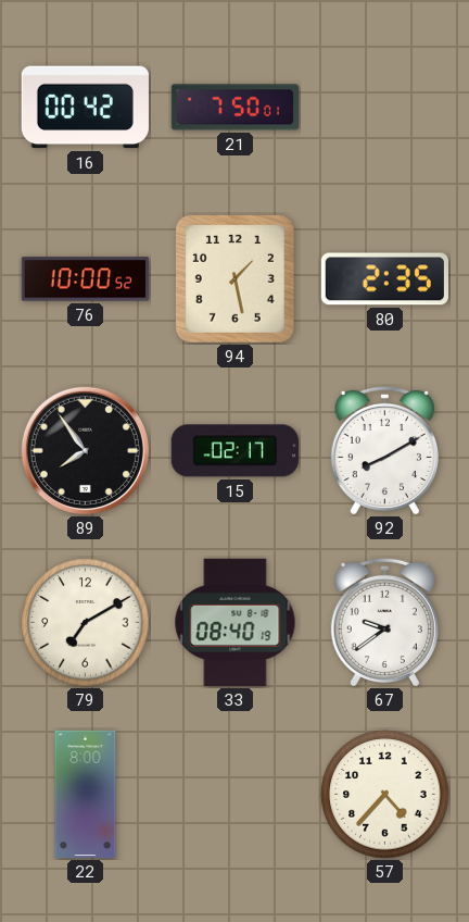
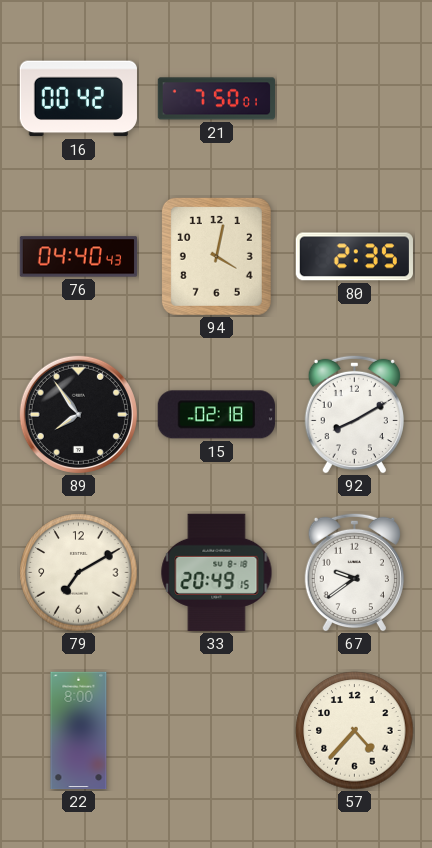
76: 10:00 -> 04:40 (79, 257)
94: 1:28 -> 4:02 (216, 256)
15: 02:17 -> 02:18 (216, 415)
33: 08:40 -> 20:49 (217, 572)
